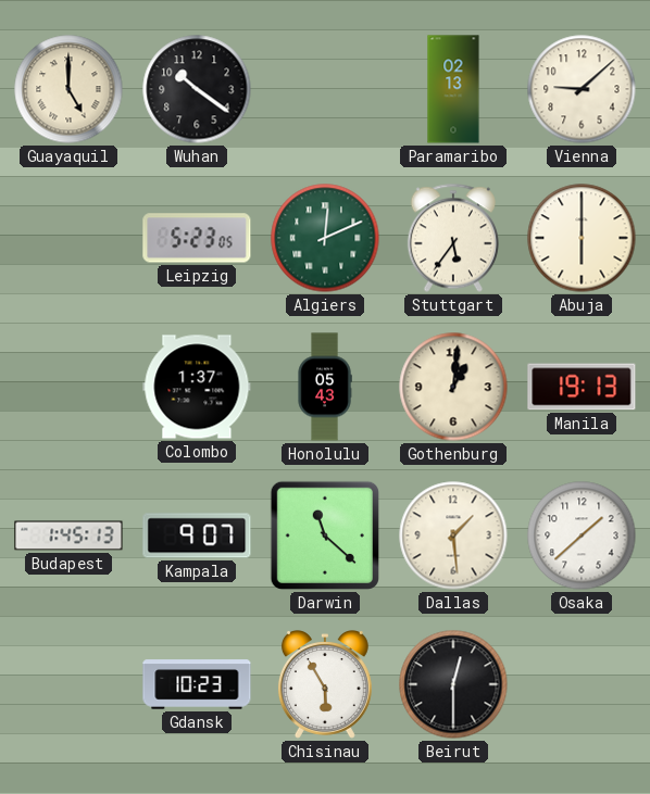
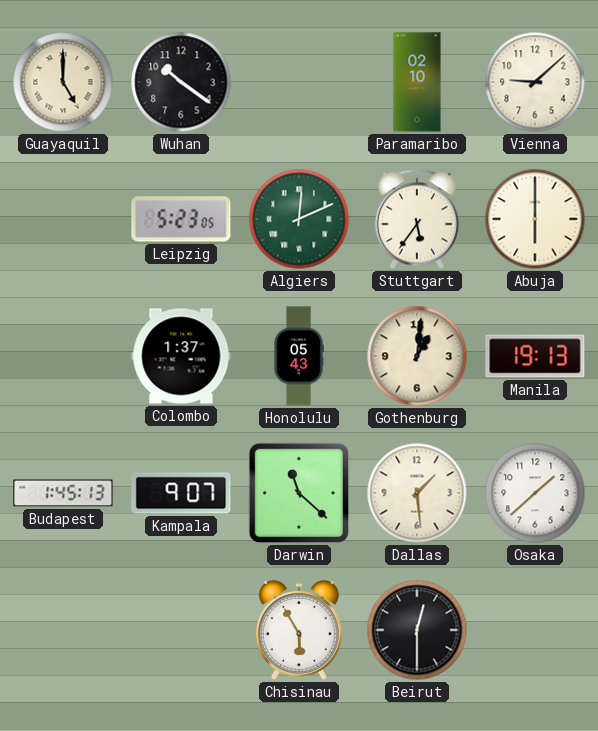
Paramaribo: 02:13 -> 02:10 (417, 82)
Gdansk: 10:23 -> none (197, 684)
